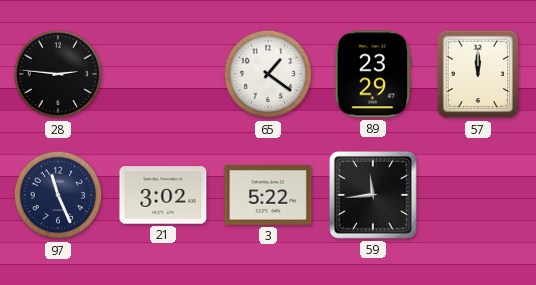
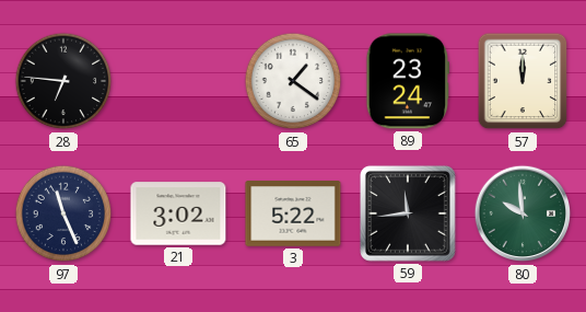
28: 2:46 -> 6:46 (63, 81)
89: 23:29 -> 23:24 (407, 81)
80: none -> 9:59 (523, 213)
